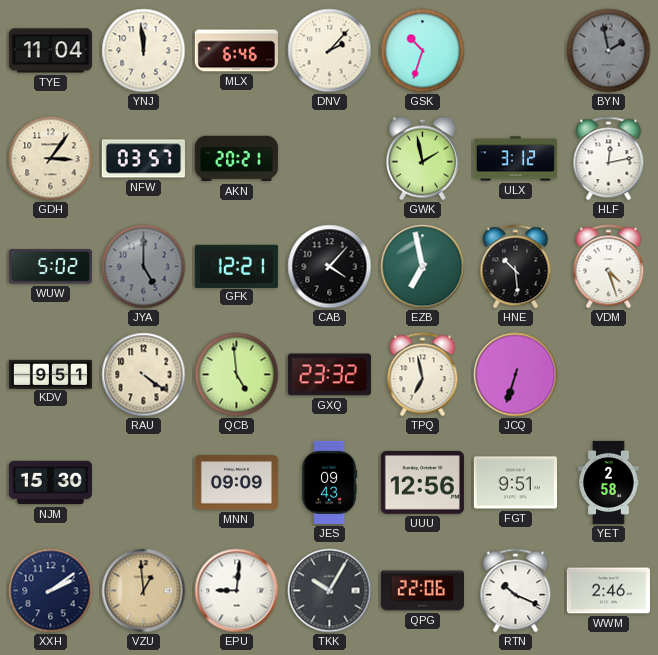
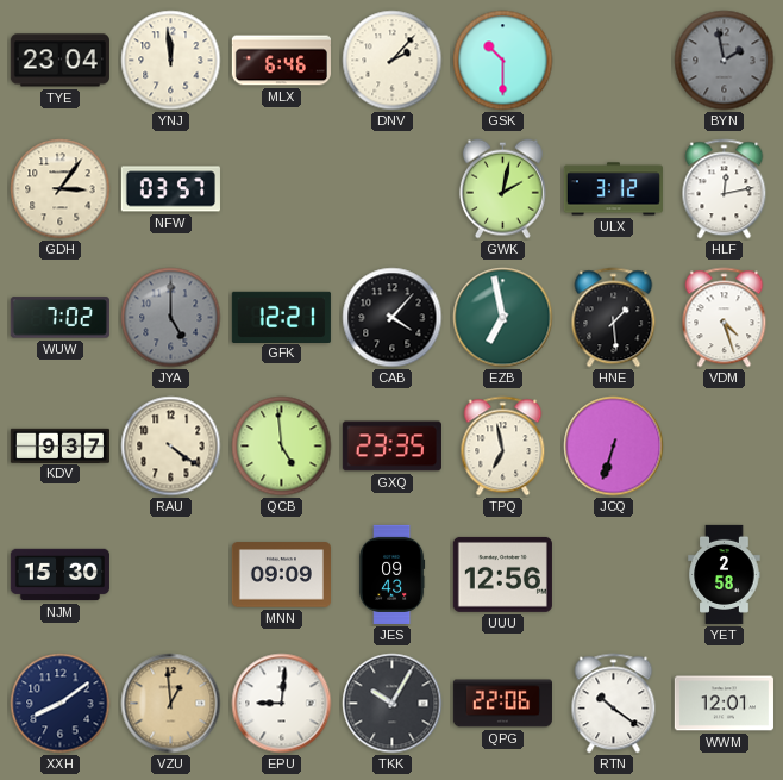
TYE: 11:04 -> 23:04 (59, 61)
GSK: 10:33 -> 10:30 (503, 61)
AKN: 20:21 -> none (236, 159)
GWK: 1:58 -> 2:02 (502, 189)
WUW: 5:02 -> 7:02 (59, 318)
HNE: 10:29 -> 1:29 (614, 318)
KDV: 9:51 -> 9:37 (59, 445)
GXQ: 23:32 -> 23:35 (391, 447)
FGT: 9:51 -> none (515, 483)
XXH: 2:09 -> 8:09 (61, 704)
RTN: 10:19 -> 10:21 (614, 704)
WWM: 2:46 -> 12:01 (724, 704)
